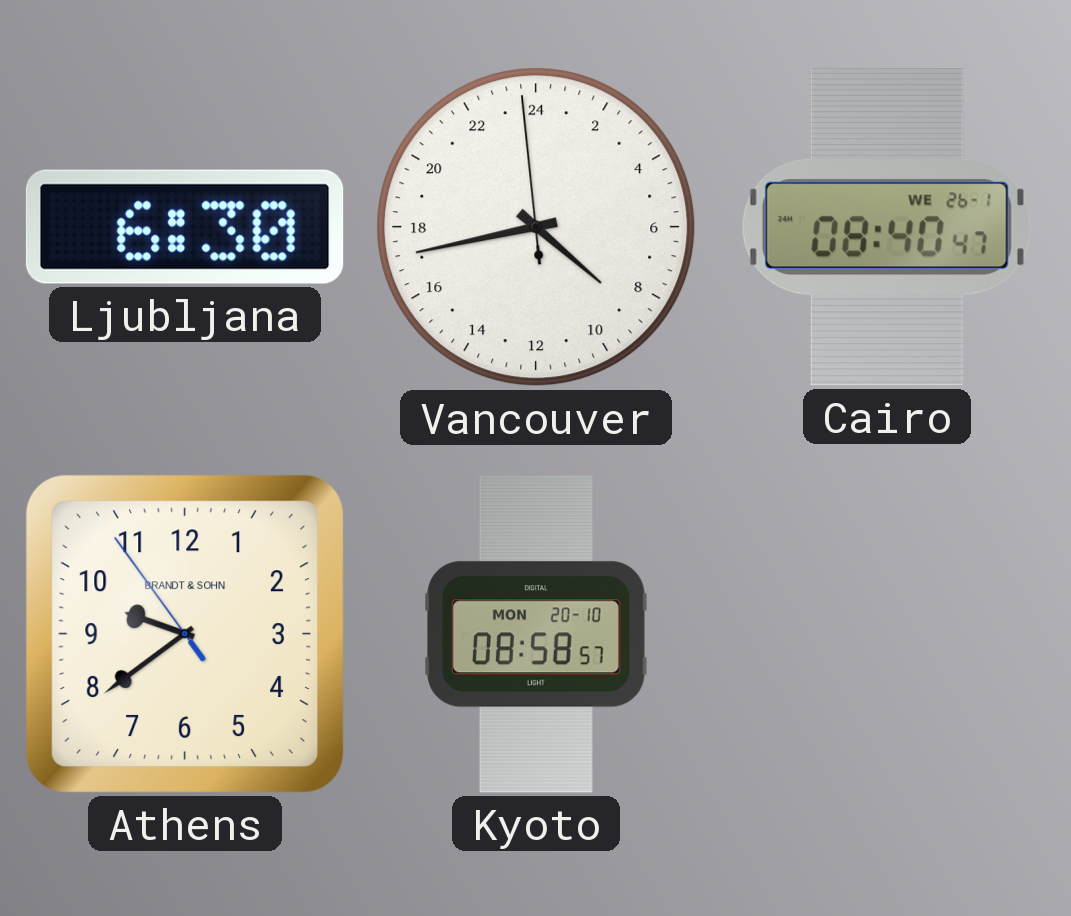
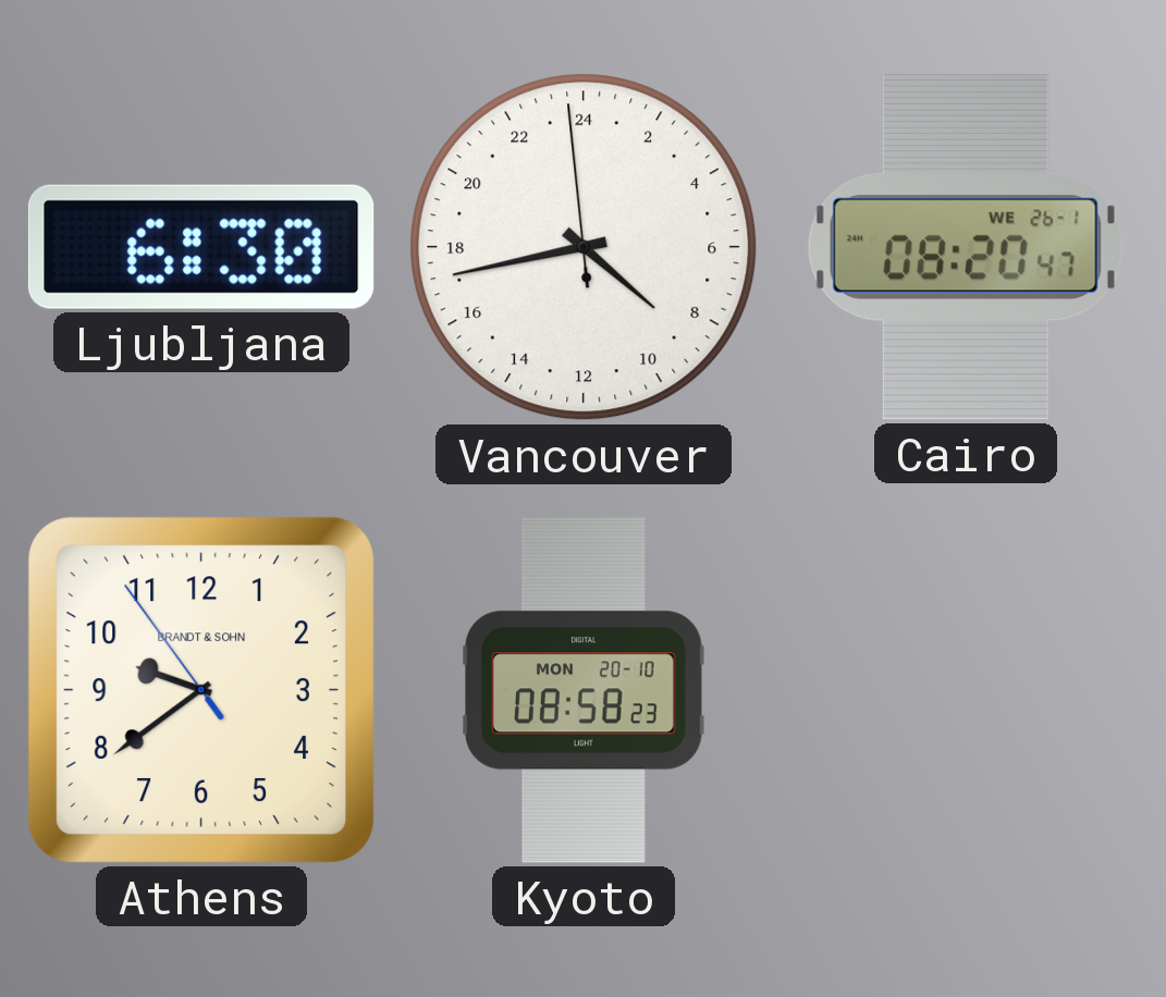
Cairo: 08:40 -> 08:20 (966, 248)
Kyoto: 08:58:57 -> 08:58:23 (584, 690)
